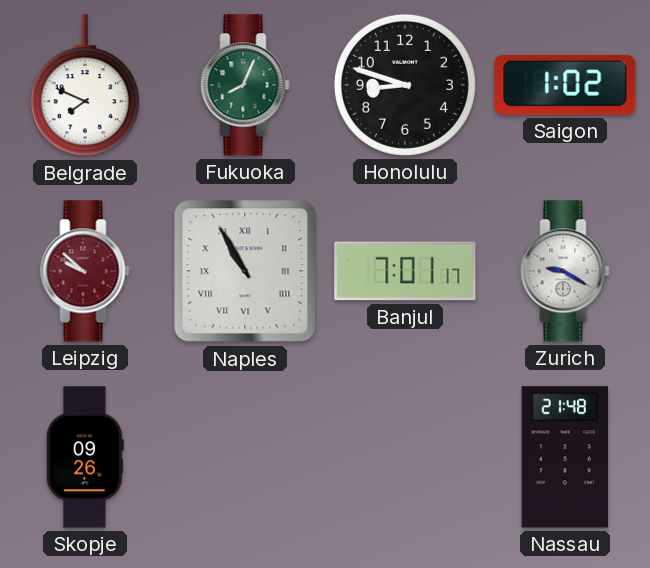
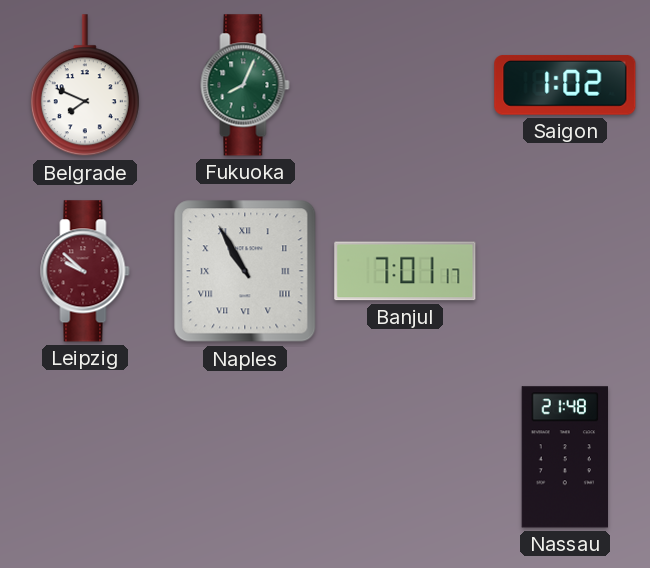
Honolulu: 8:48 -> none (405, 85)
Zurich: 9:20 -> none (565, 271)
Skopje: 09:26 -> none (85, 457)
